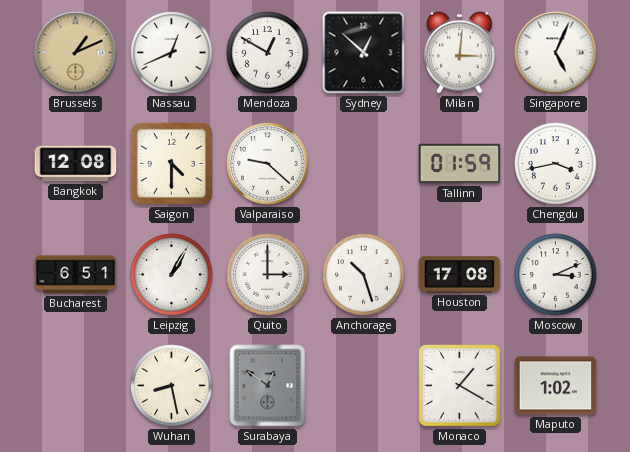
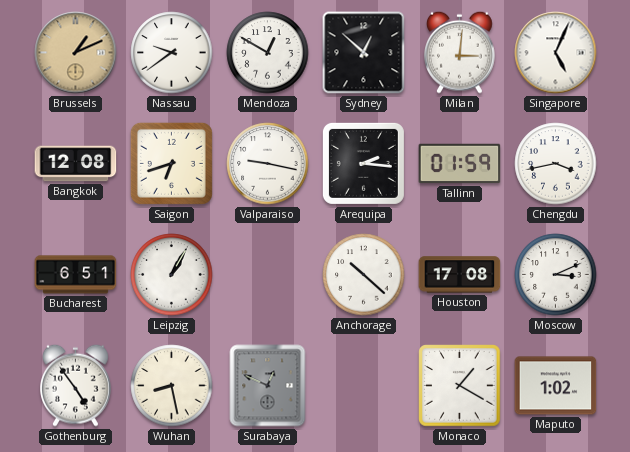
Nassau: 12:41 -> 9:39 (172, 53)
Saigon: 4:30 -> 6:42 (171, 163)
Valparaiso: 9:22 -> 9:17 (268, 164)
Arequipa: none -> 2:16 (363, 163)
Quito: 3:00 -> none (268, 275)
Anchorage: 10:27 -> 10:22 (364, 275)
Gothenburg: none -> 4:54 (76, 385)
Surabaya: 12:51 -> 12:49 (268, 386)
